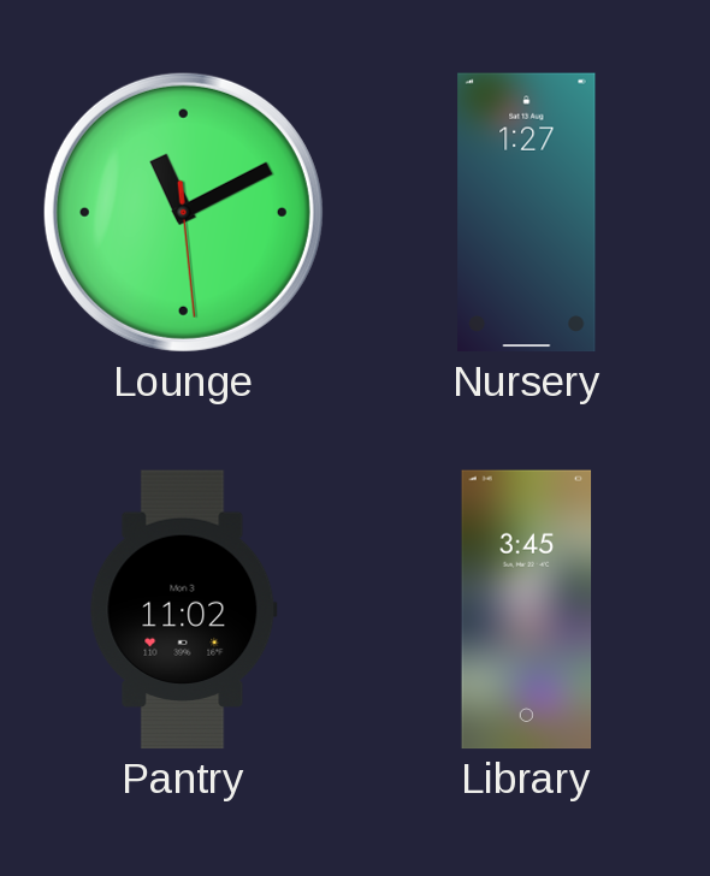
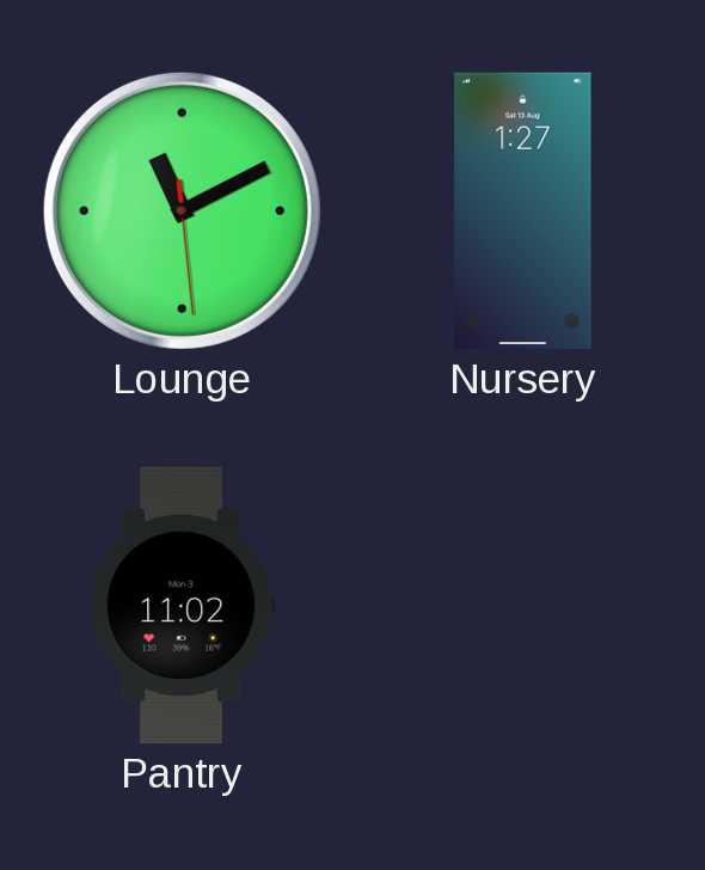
Library: 3:45 -> none (527, 610)
